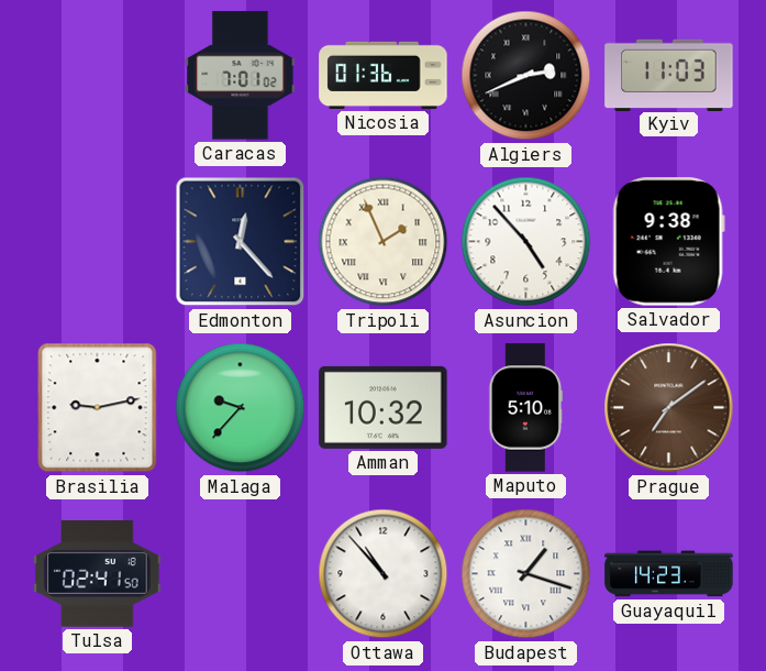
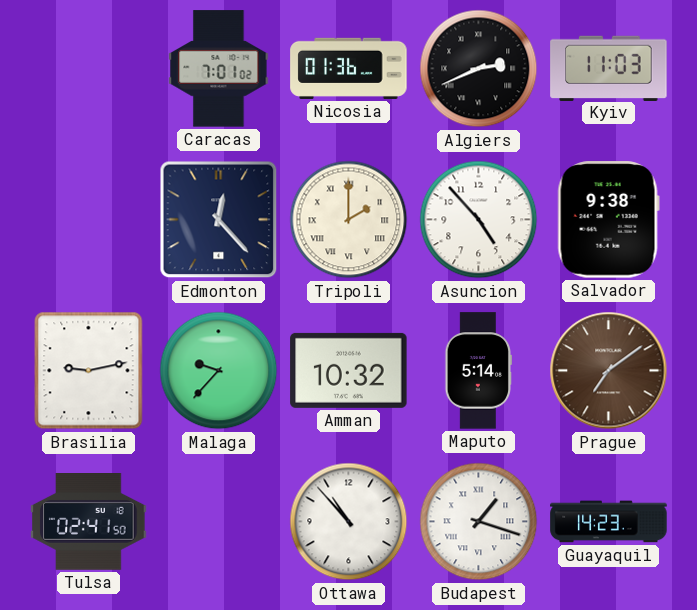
Tripoli: 1:56 -> 2:00 (349, 220)
Maputo: 5:10 -> 5:14 (478, 371)
